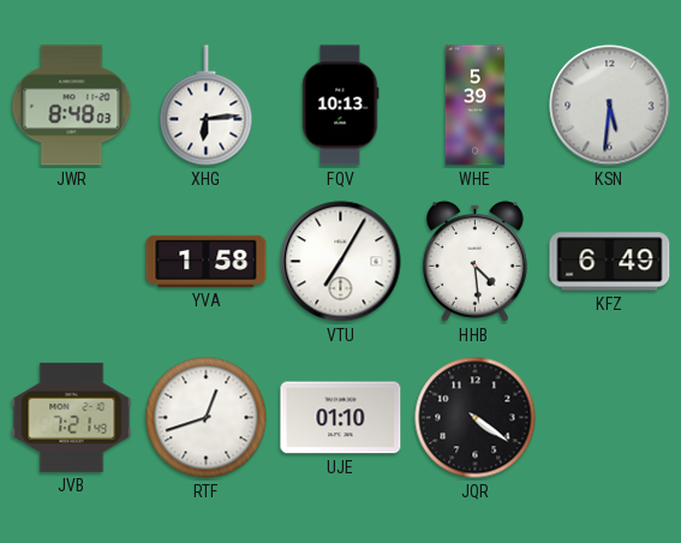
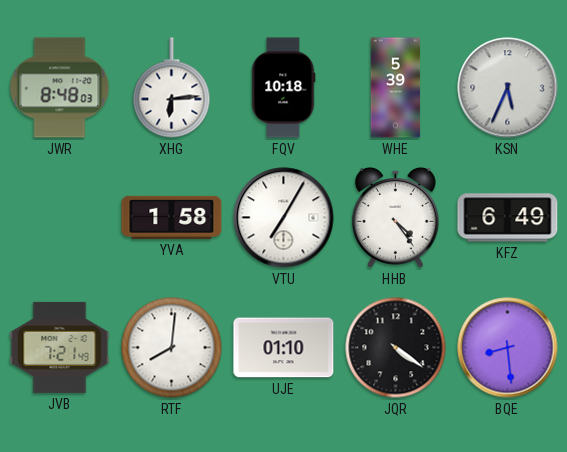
FQV: 10:13 -> 10:18 (283, 88)
KSN: 5:31 -> 5:34 (508, 88)
HHB: 4:29 -> 4:24 (395, 217)
RTF: 12:42 -> 8:01 (172, 348)
BQE: none -> 8:29 (508, 348)
